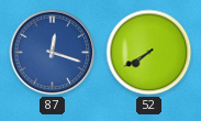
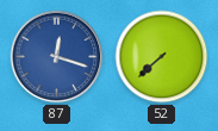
52: 7:40 -> 7:38 (162, 57)
